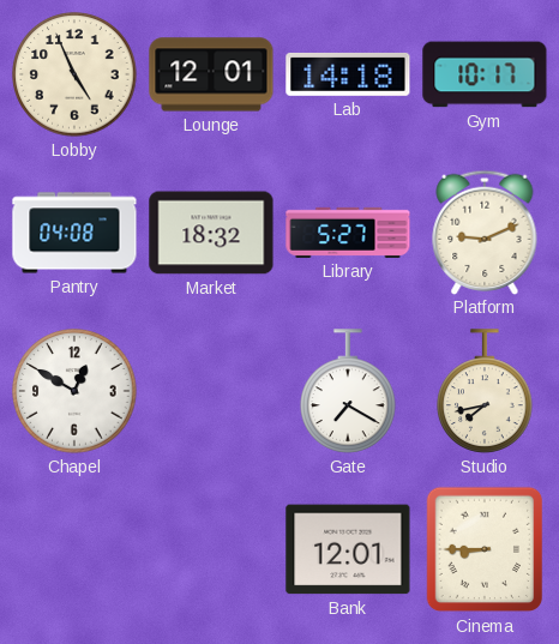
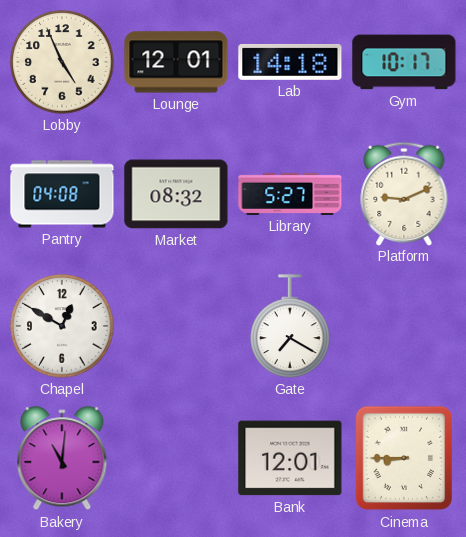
Market: 18:32 -> 08:32 (176, 194)
Studio: 7:43 -> none (485, 391)
Bakery: none -> 11:01 (62, 459)
